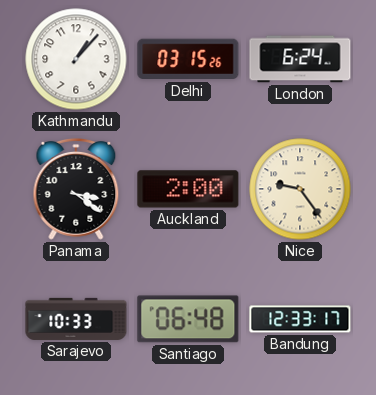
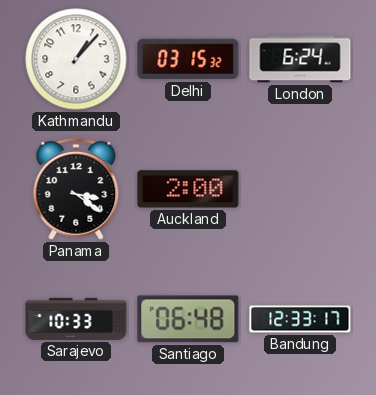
Delhi: 03:15:26 -> 03:15:32 (188, 59)
Nice: 9:24 -> none (300, 189)
